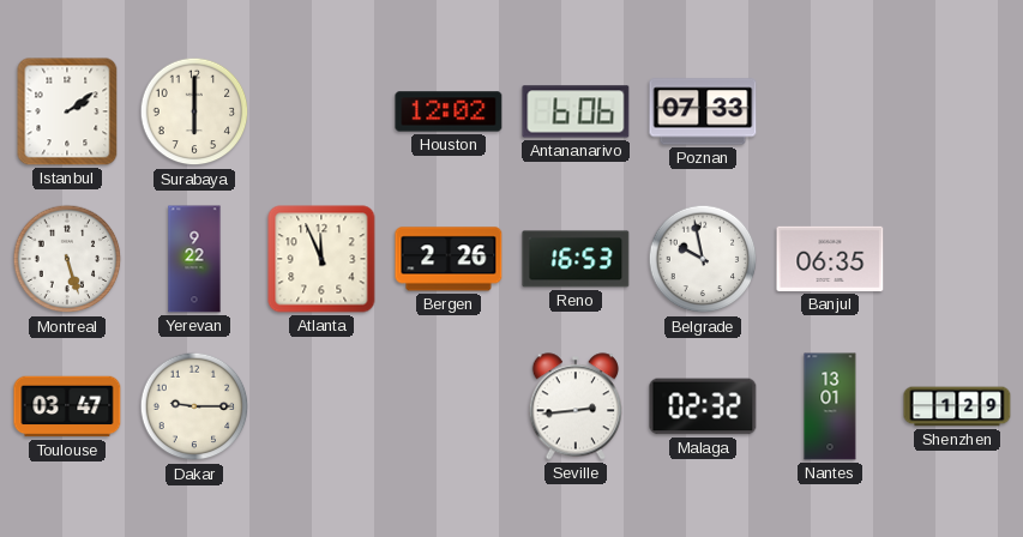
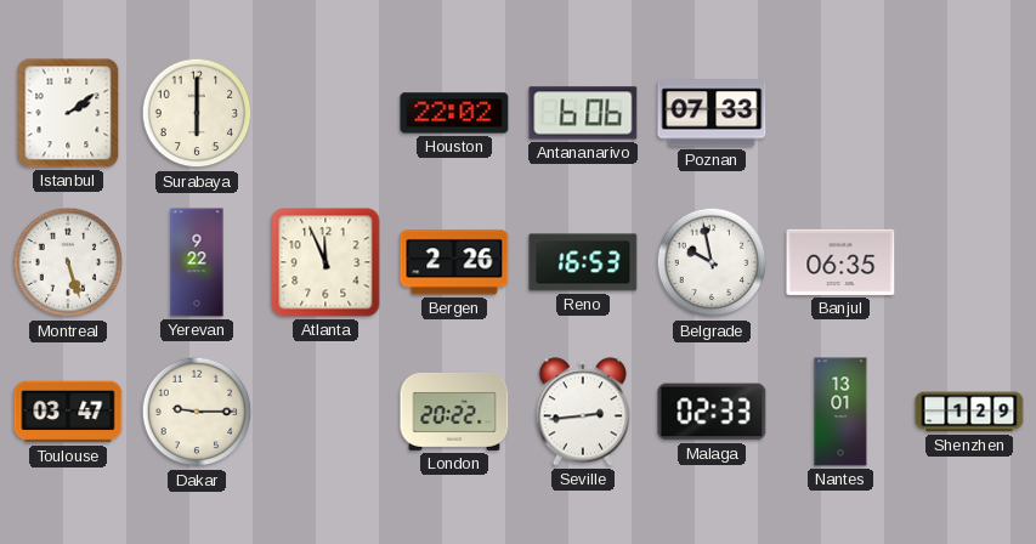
Houston: 12:02 -> 22:02 (454, 113)
London: none -> 20:22 (454, 412)
Malaga: 02:32 -> 02:33 (712, 412)
